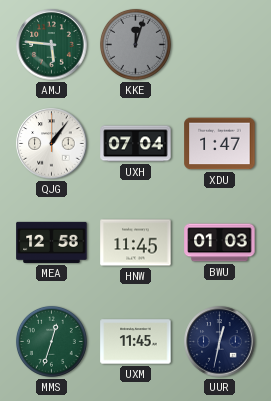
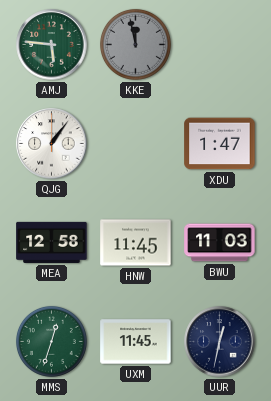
KKE: 12:03 -> 11:58 (135, 44)
UXH: 07:04 -> none (136, 144)
BWU: 01:03 -> 11:03 (220, 243)
